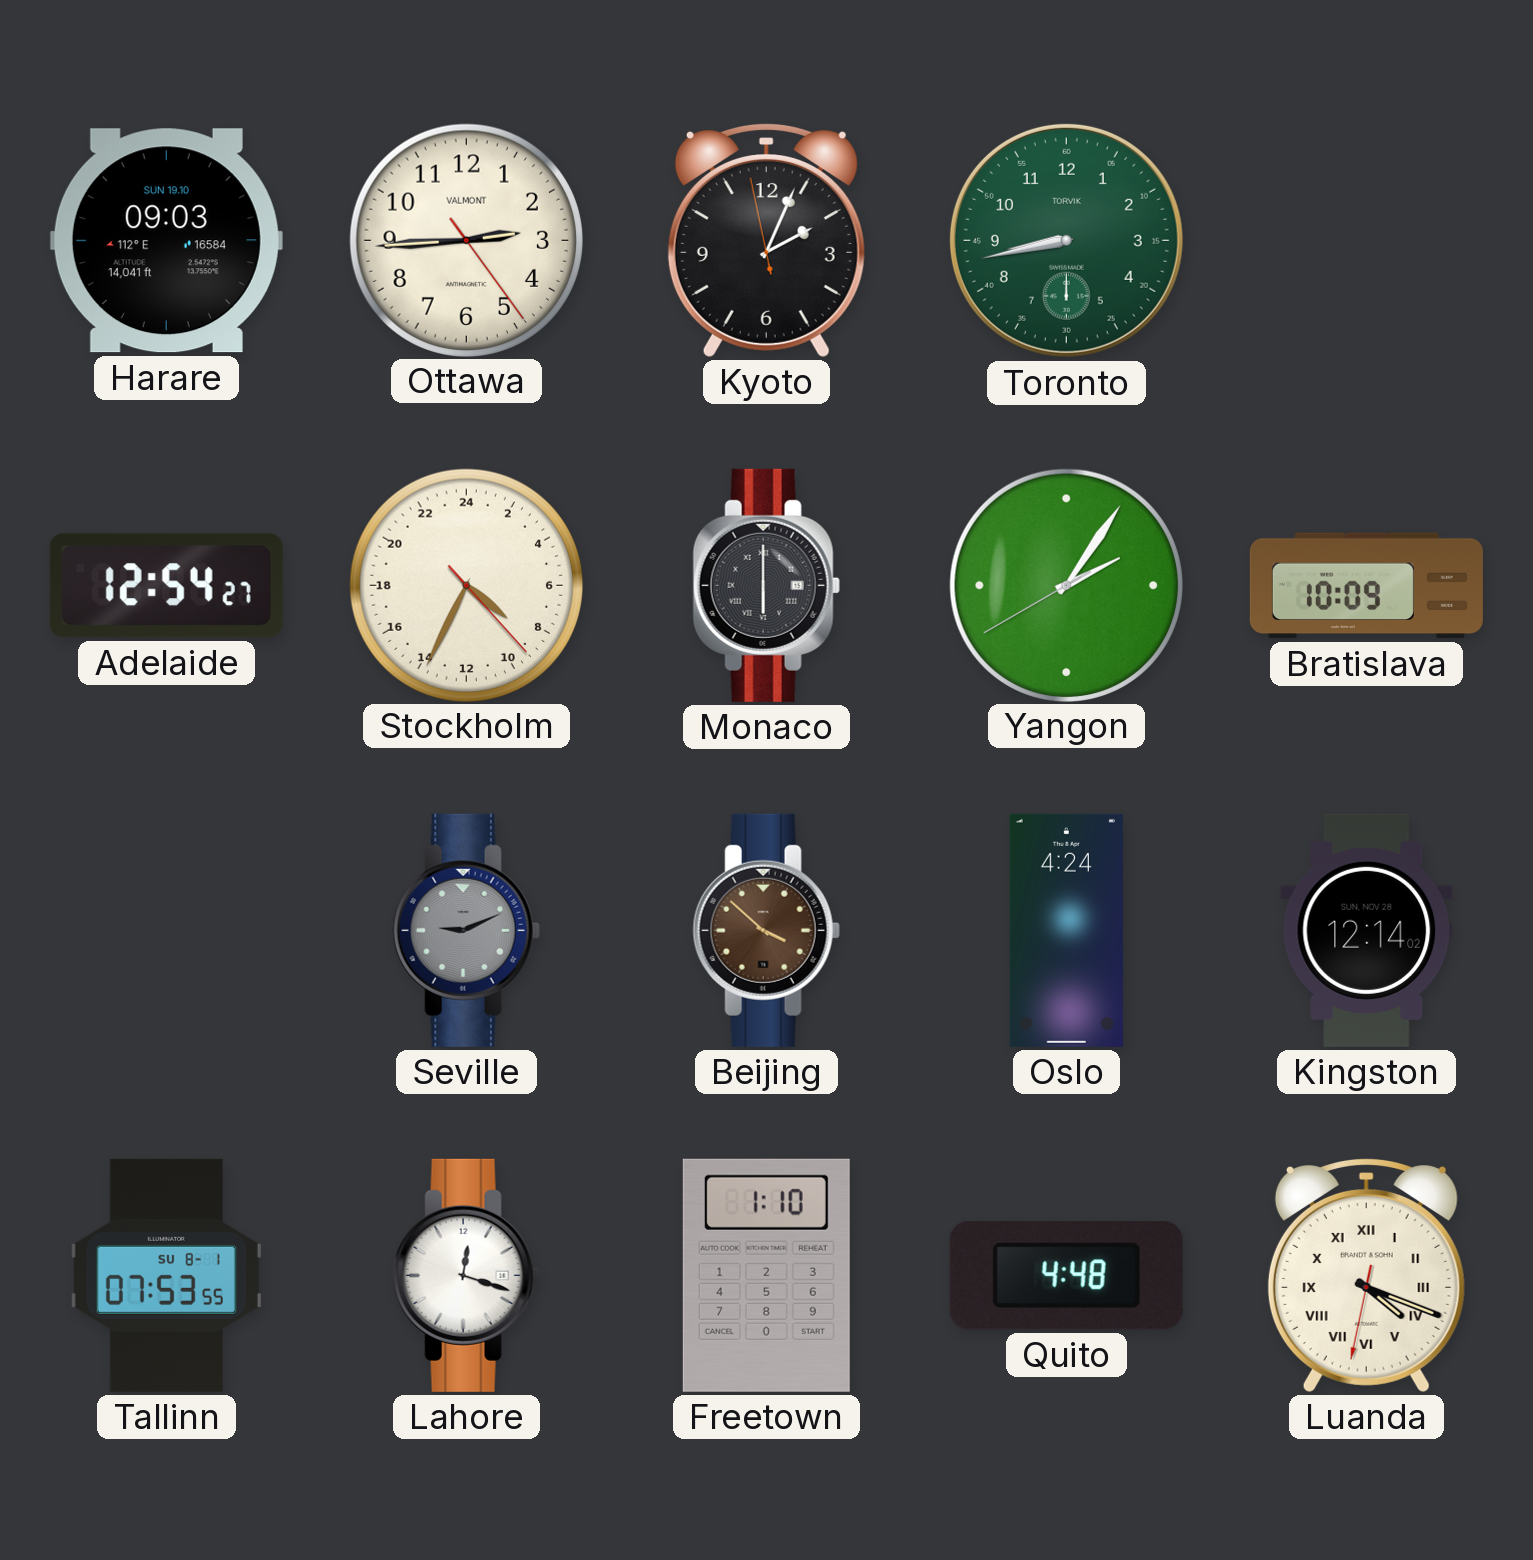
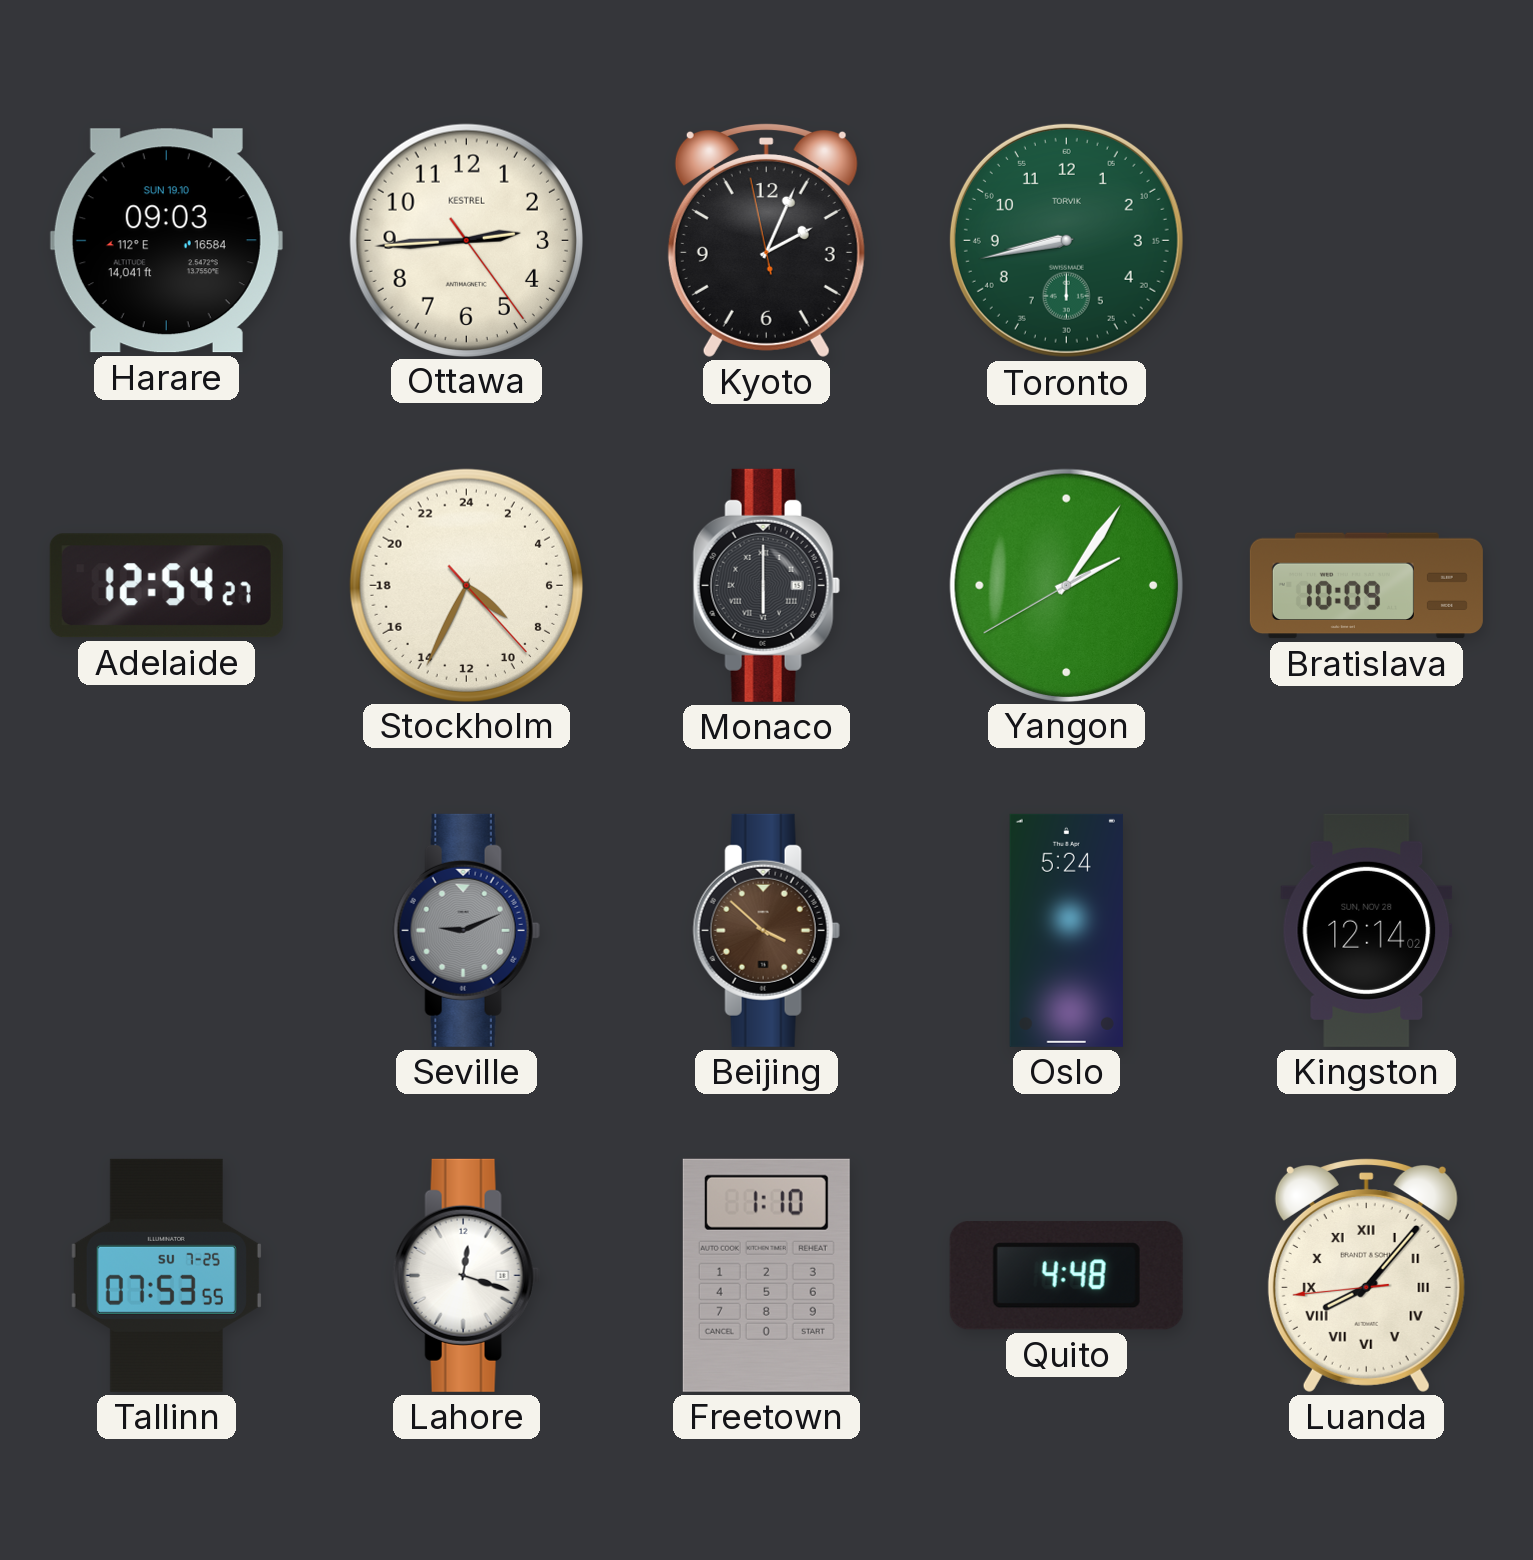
Ottawa brand: VALMONT -> KESTREL (466, 240)
Oslo: 4:24 -> 5:24 (1066, 930)
Tallinn date: SU 8-1 -> SU 7-25 (166, 1275)
Luanda: 4:18 -> 8:06 (1366, 1276)
